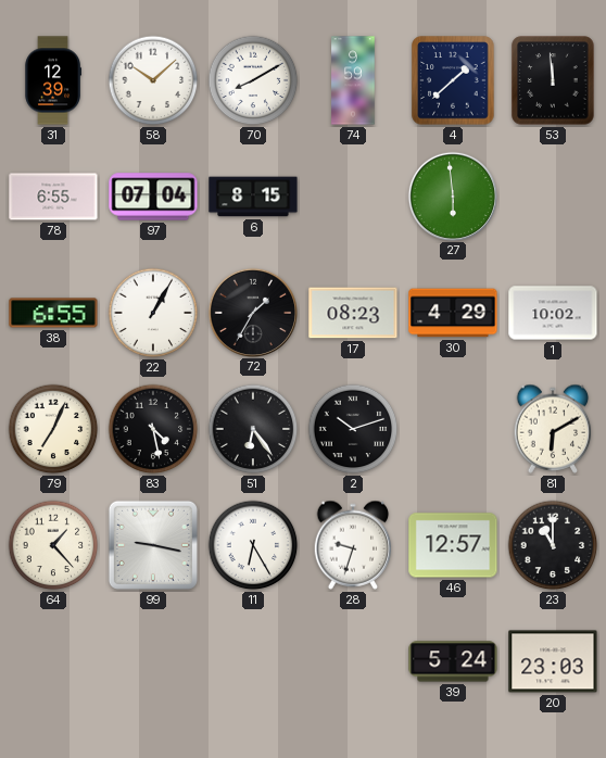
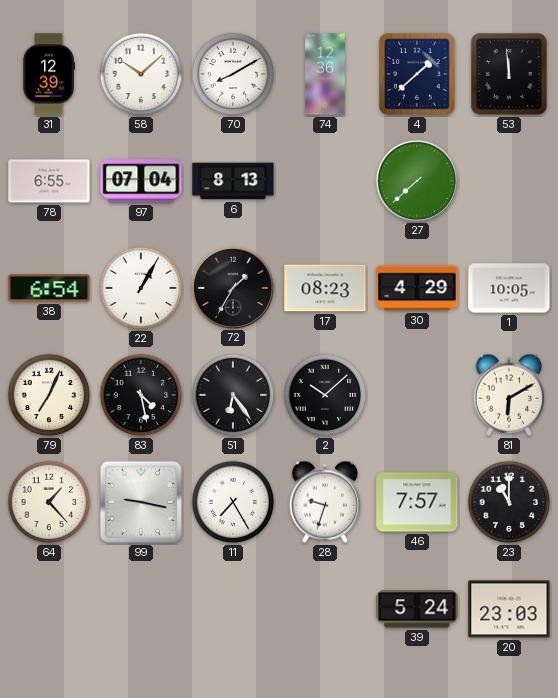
74: 9:59 -> 12:36 (325, 74)
6: 8:15 -> 8:13 (233, 181)
27: 5:59 -> 7:38 (416, 180)
38: 6:55 -> 6:54 (49, 288)
1: 10:02 -> 10:05 (509, 288)
2: 10:12 -> 10:08 (325, 395)
11: 6:25 -> 7:25 (233, 502)
46: 12:57 -> 7:57 (417, 502)
